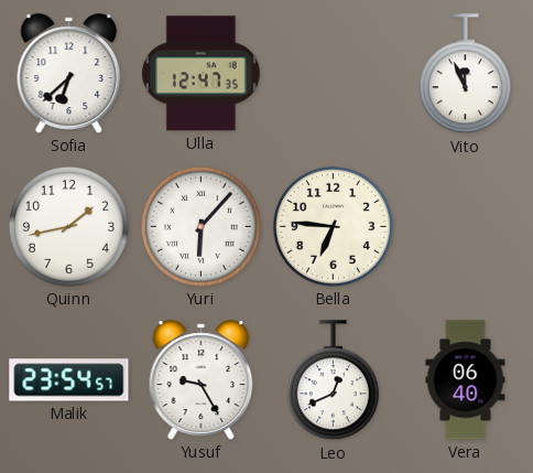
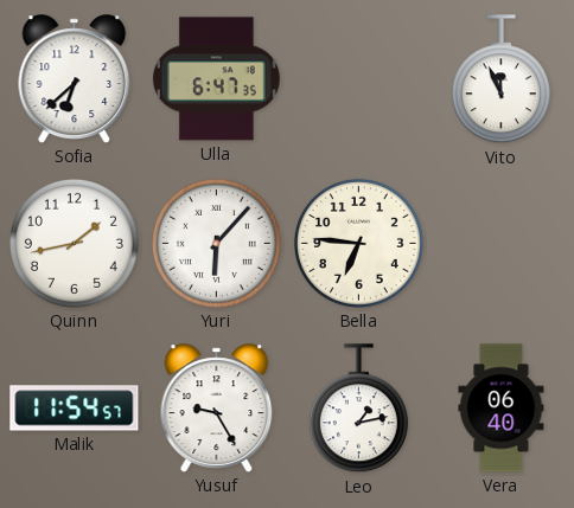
Ulla: 12:47 -> 6:47 (216, 79)
Malik: 23:54 -> 11:54 (75, 409)
Leo: 12:41 -> 1:13 (358, 409)
